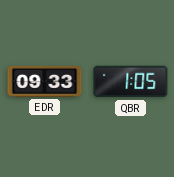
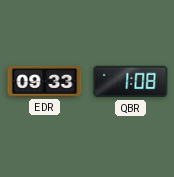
QBR: 1:05 -> 1:08 (131, 82)
